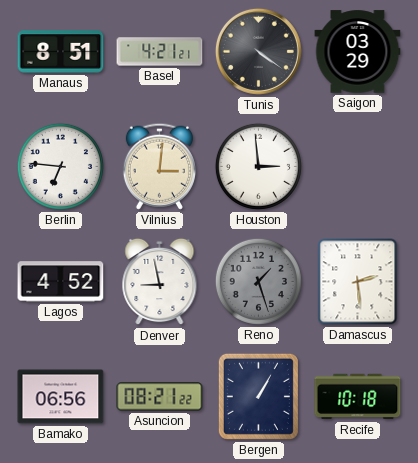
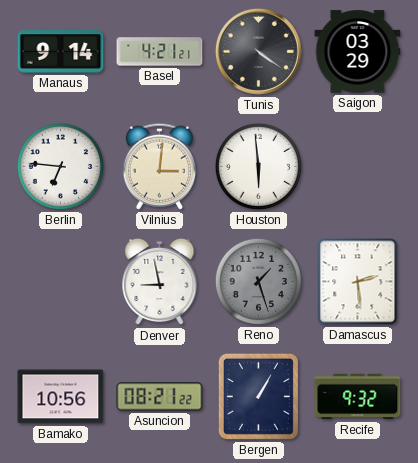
Manaus: 8:51 -> 9:14 (61, 52)
Houston: 2:59 -> 5:59 (258, 166)
Lagos: 4:52 -> none (61, 282)
Bamako: 06:56 -> 10:56 (61, 397)
Recife: 10:18 -> 9:32 (358, 397)
